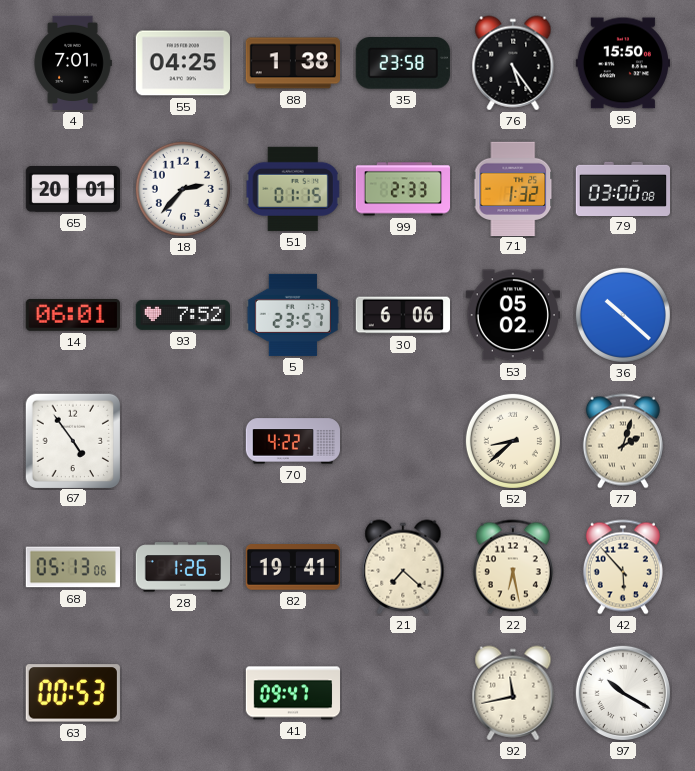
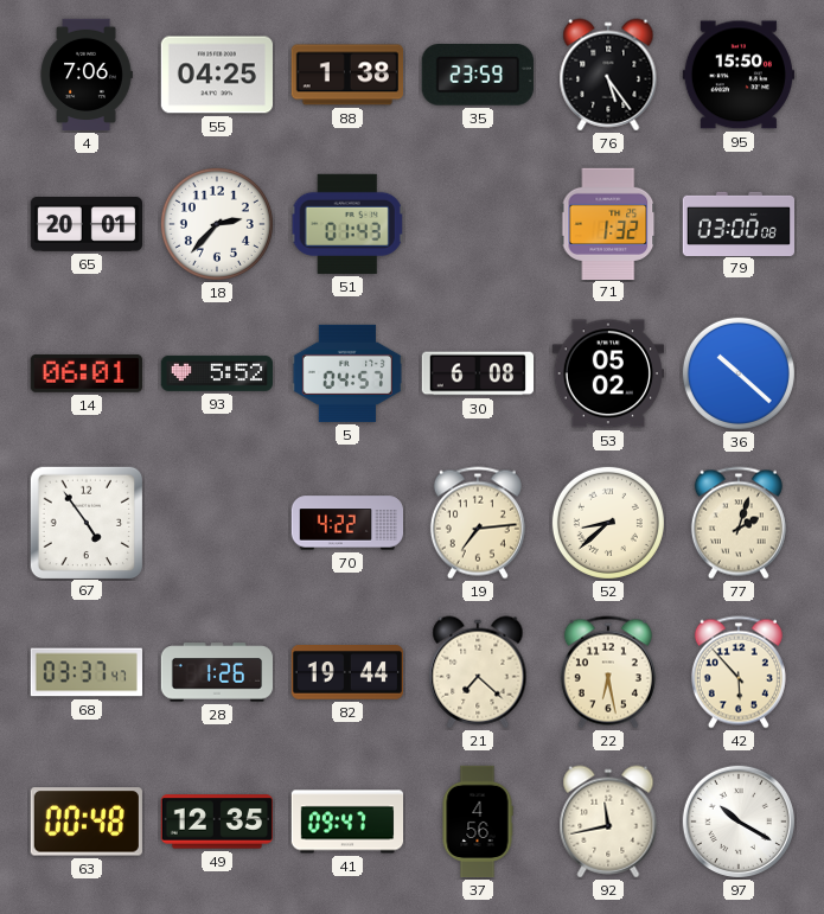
4: 7:01 -> 7:06 (87, 75)
35: 23:58 -> 23:59 (478, 76)
51: 01:15 -> 01:43 (347, 224)
99: 2:33 -> none (403, 189)
93: 7:52 -> 5:52 (216, 373)
5: 23:57 -> 04:57 (346, 373)
30: 6:06 -> 6:08 (477, 373)
19: none -> 7:14 (478, 523)
68: 05:13 -> 03:37 (85, 672)
82: 19:41 -> 19:44 (346, 672)
63: 00:53 -> 00:48 (87, 822)
49: none -> 12:35 (216, 822)
37: none -> 4:56 (478, 822)
